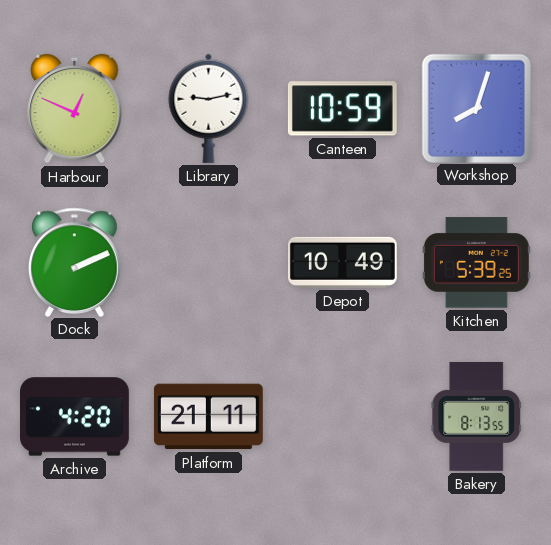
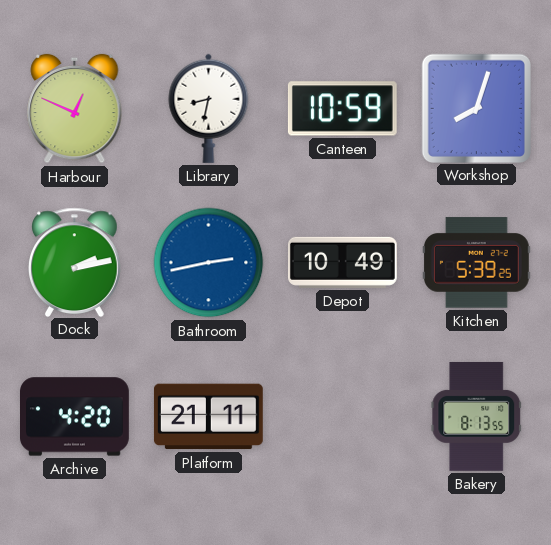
Library: 9:13 -> 8:32 (209, 108)
Dock: 2:11 -> 2:13 (75, 262)
Bathroom: none -> 2:43 (209, 263)
